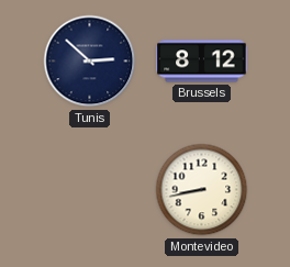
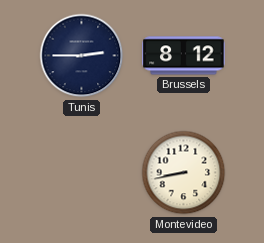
Tunis: 2:52 -> 2:45 (82, 56)
